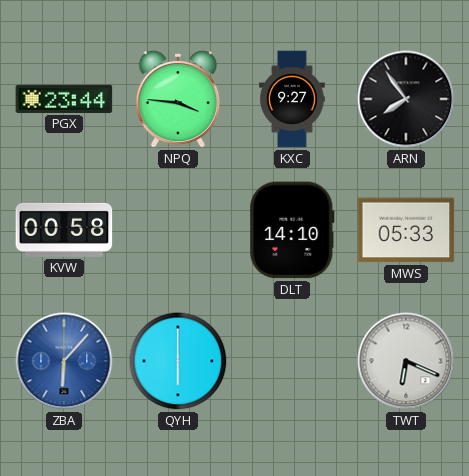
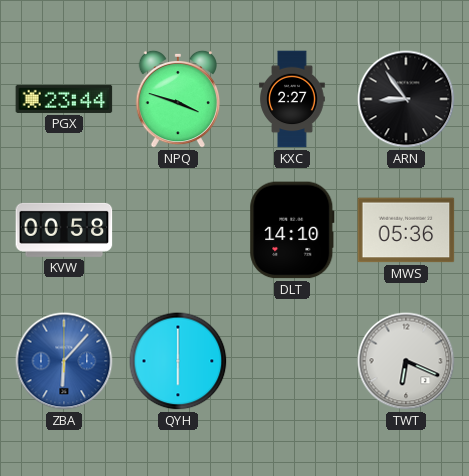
NPQ: 3:46 -> 3:48 (177, 99)
KXC: 9:27 -> 2:27 (292, 99)
ARN: 7:54 -> 8:54 (406, 99)
MWS: 05:33 -> 05:36 (406, 230)
